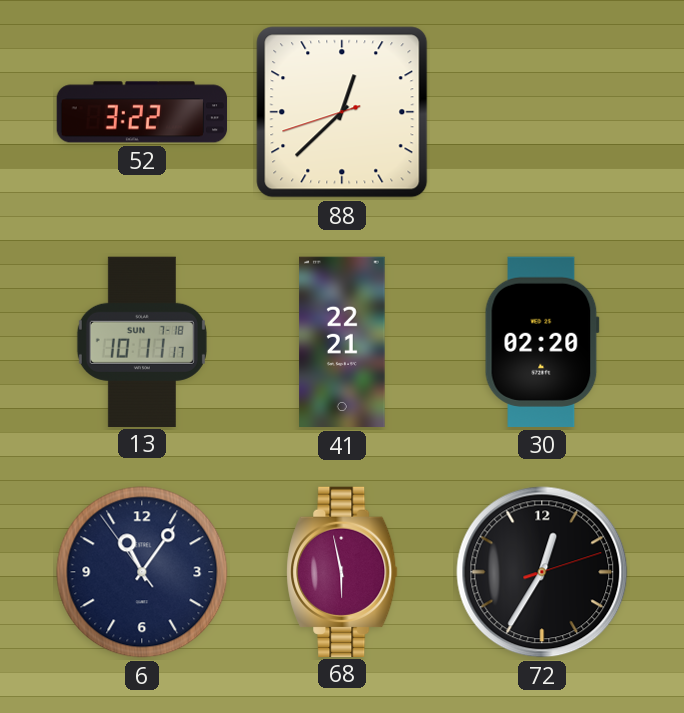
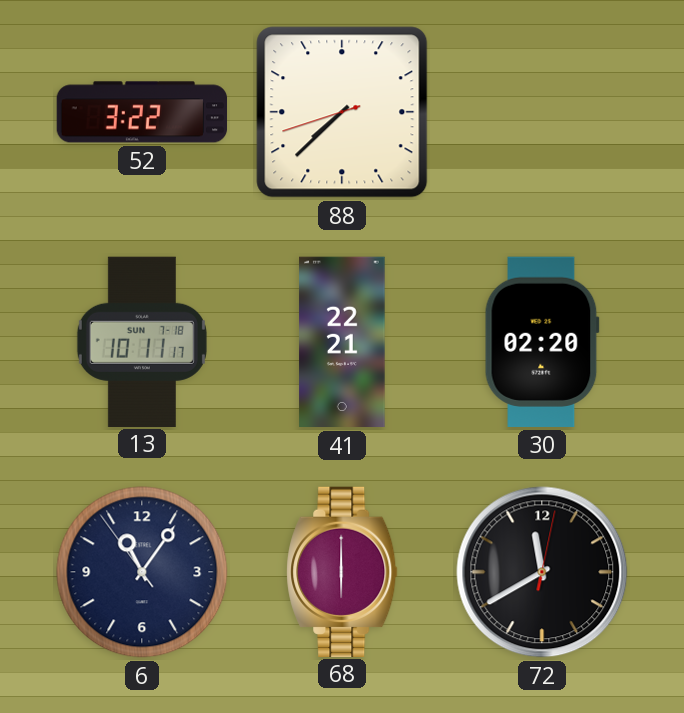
88: 12:37 -> 7:37 (342, 112)
68: 5:58 -> 6:00 (342, 571)
72: 12:35 -> 11:40 (542, 572)
